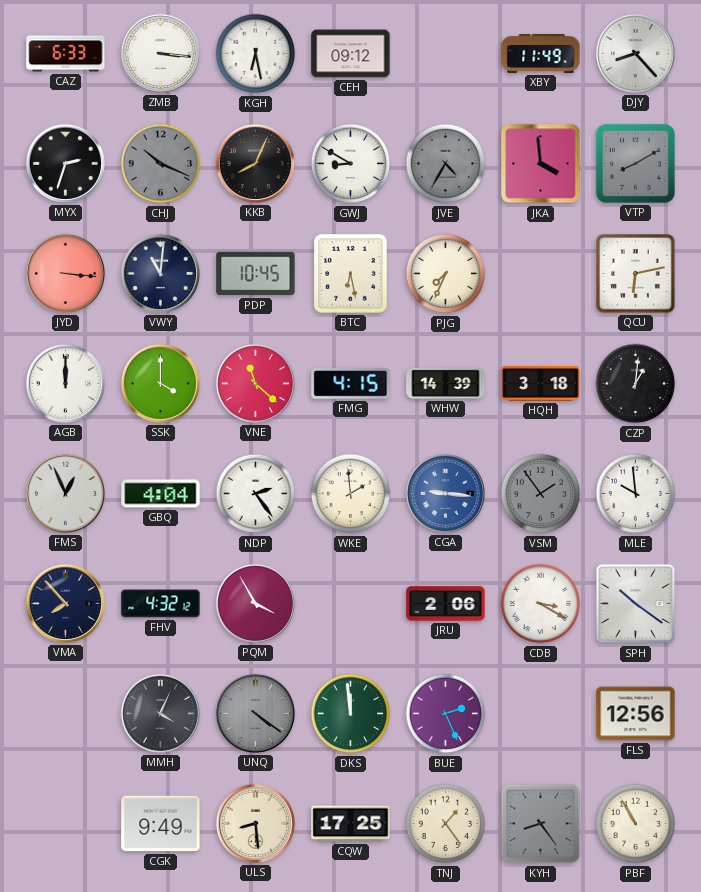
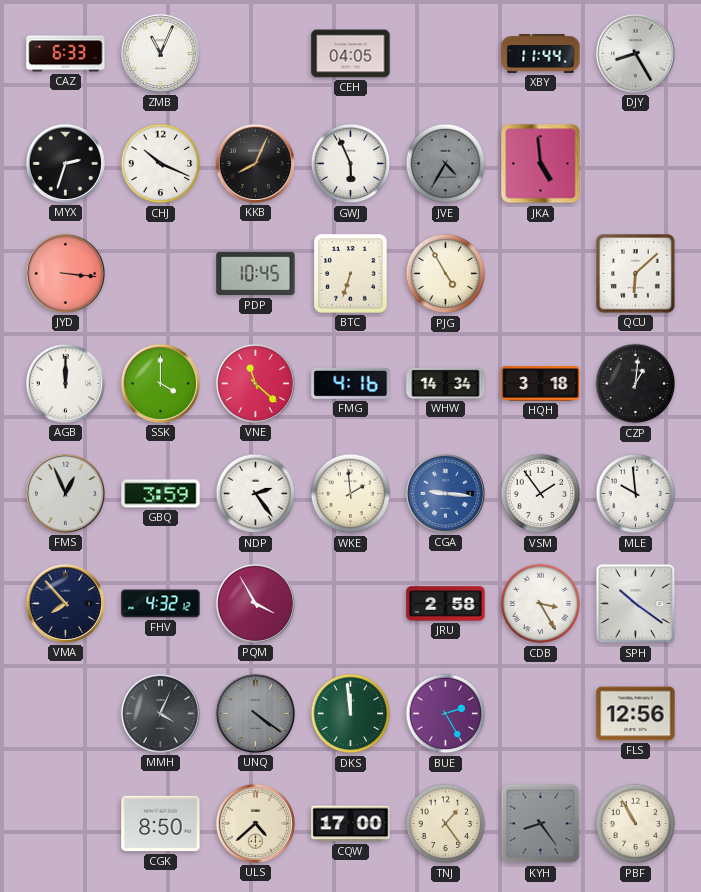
ZMB: 3:16 -> 11:04 (160, 53)
KGH: 6:28 -> none (256, 54)
CEH: 09:12 -> 04:05 (351, 54)
XBY: 11:49 -> 11:44 (541, 54)
DJY: 8:23 -> 8:25 (635, 53)
CHJ dial: grey -> white (161, 164)
GWJ: 8:50 -> 5:56 (351, 164)
JKA: 3:59 -> 4:59 (541, 164)
VTP: 8:10 -> none (635, 163)
VWY: 11:01 -> none (160, 273)
BTC: 6:28 -> 6:33 (351, 274)
PJG: 7:34 -> 4:55 (446, 274)
QCU: 6:13 -> 6:08 (636, 274)
FMG: 4:15 -> 4:16 (351, 383)
WHW: 14:39 -> 14:34 (446, 383)
GBQ: 4:04 -> 3:59 (161, 494)
VSM dial: grey -> white (541, 494)
JRU: 2:06 -> 2:58 (446, 604)
CDB: 3:20 -> 3:25 (541, 604)
BUE: 2:26 -> 2:25 (446, 714)
CGK: 9:49 -> 8:50 (161, 824)
ULS: 8:29 -> 4:38 (255, 823)
CQW: 17:25 -> 17:00 (351, 824)
